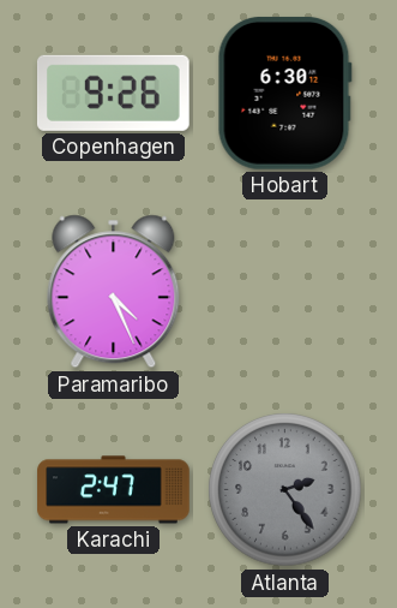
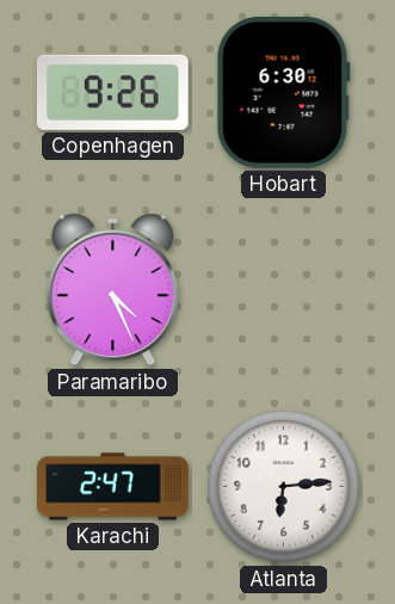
Atlanta: 2:24 -> 6:14 (284, 487)
Atlanta dial: grey -> white (284, 487)
